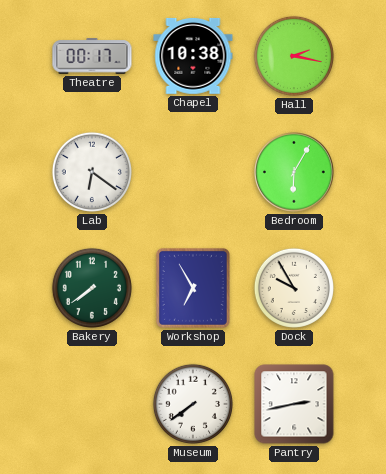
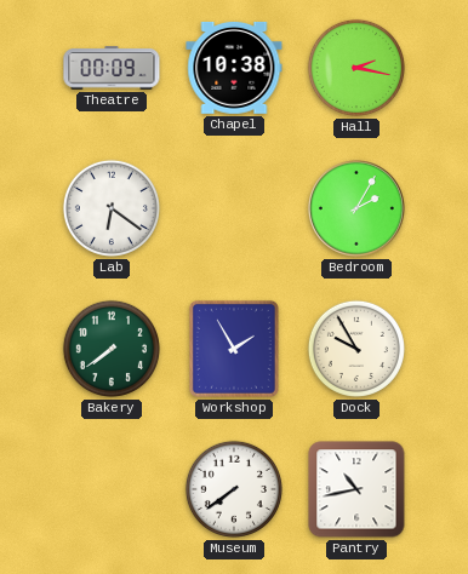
Theatre: 00:17 -> 00:09 (112, 68)
Bedroom: 6:05 -> 2:05 (356, 208)
Workshop: 6:55 -> 1:55 (234, 349)
Pantry: 2:43 -> 10:43 (356, 489)
